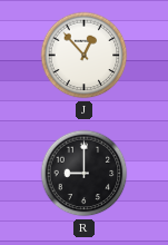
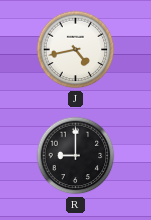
J: 12:53 -> 4:43 (76, 50)
